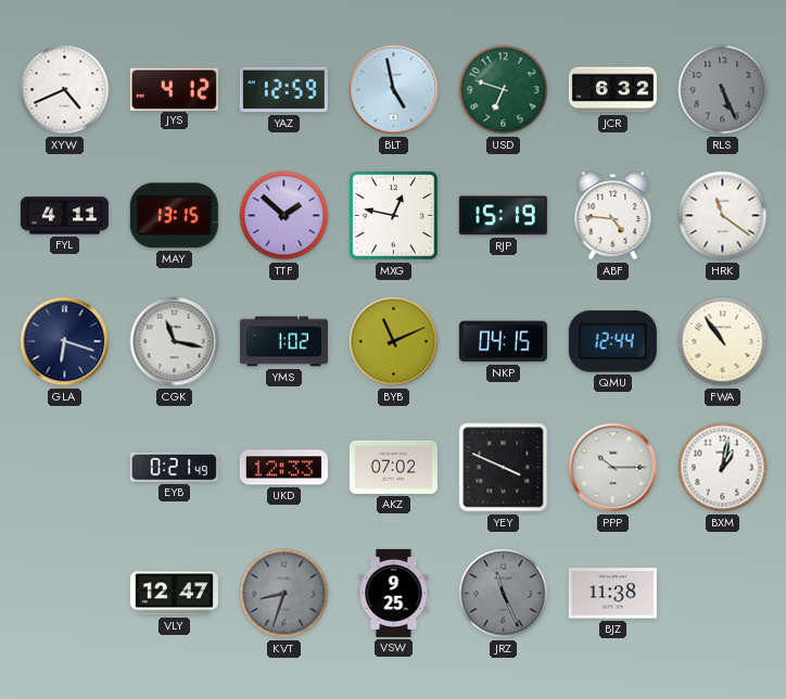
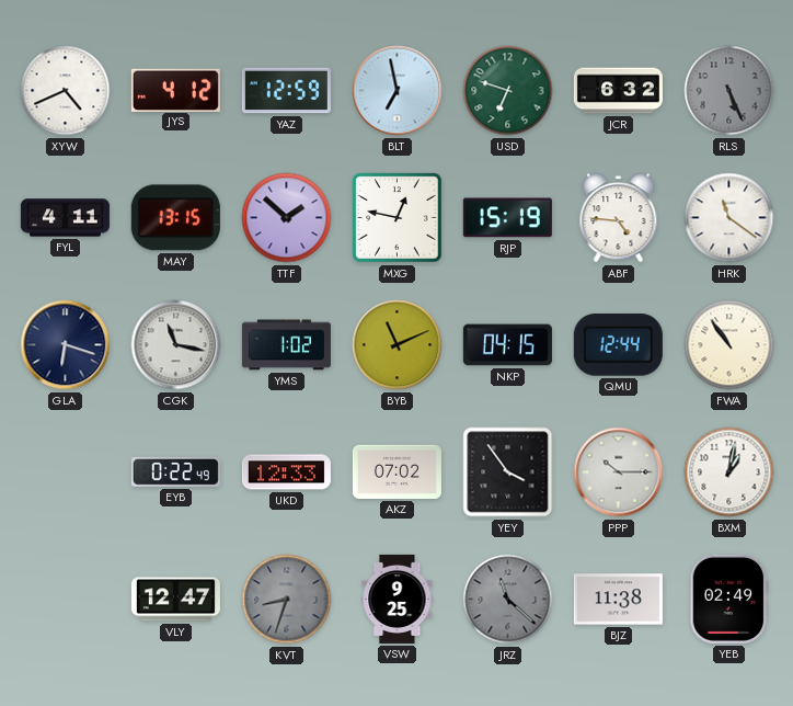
BLT: 4:58 -> 6:58 (398, 91)
EYB: 0:21 -> 0:22 (175, 471)
YEY: 3:49 -> 3:54 (508, 472)
JRZ: 11:26 -> 11:22 (508, 600)
YEB: none -> 02:49 (729, 599)
